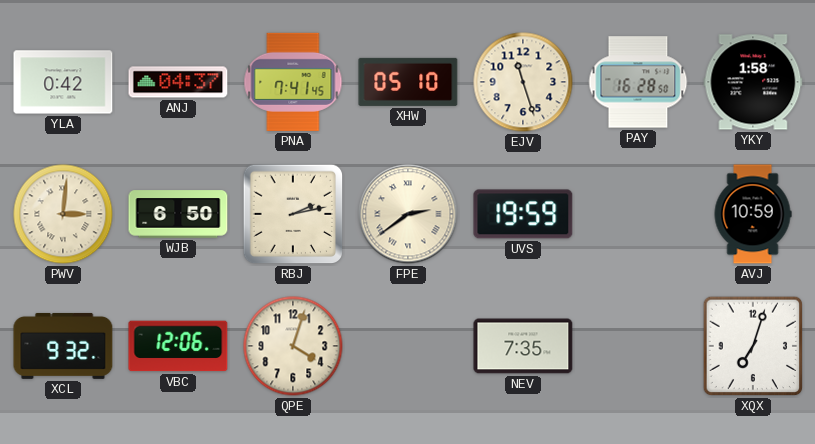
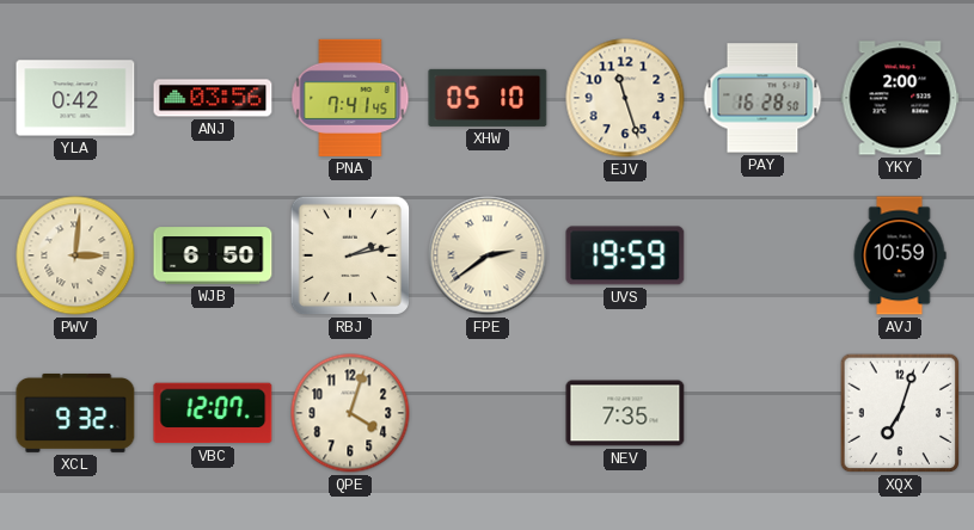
ANJ: 04:37 -> 03:56 (213, 98)
YKY: 1:58 -> 2:00 (900, 98)
VBC: 12:06 -> 12:07 (213, 413)
